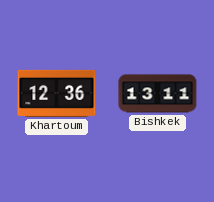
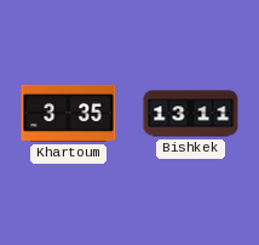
Khartoum: 12:36 -> 3:35 (69, 113)
